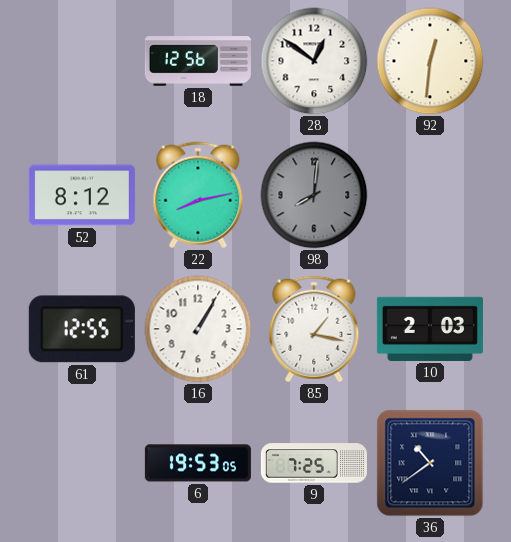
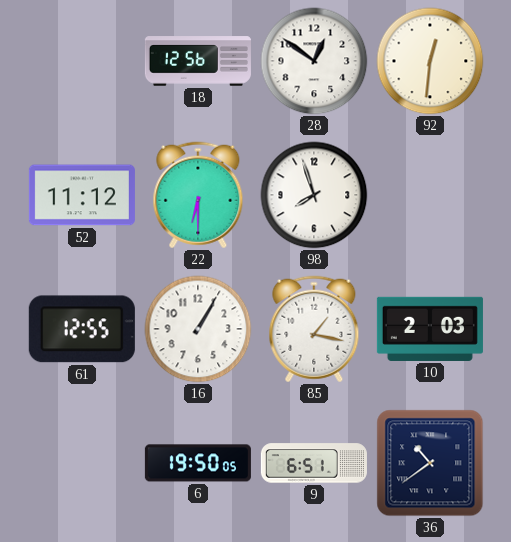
52: 8:12 -> 11:12 (82, 195)
22: 8:13 -> 6:30 (198, 195)
98: 8:01 -> 7:57 (314, 195)
98 dial: grey -> white (314, 195)
6: 19:53 -> 19:50 (198, 463)
9: 7:25 -> 6:51 (314, 463)
